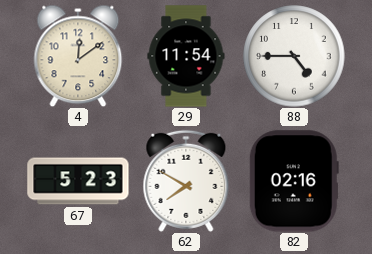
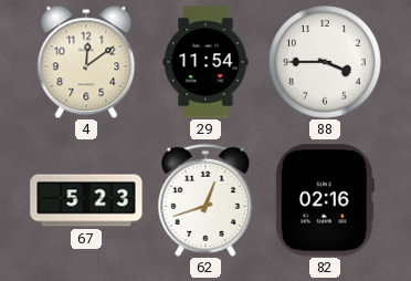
88: 4:45 -> 3:45 (325, 62)
62: 7:50 -> 12:42 (205, 200)
